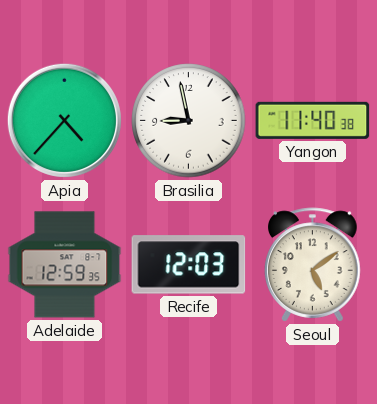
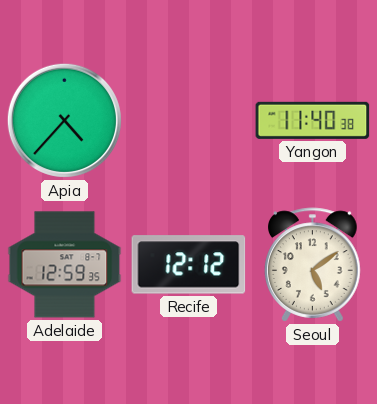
Brasilia: 8:58 -> none (189, 121)
Recife: 12:03 -> 12:12 (189, 265)
